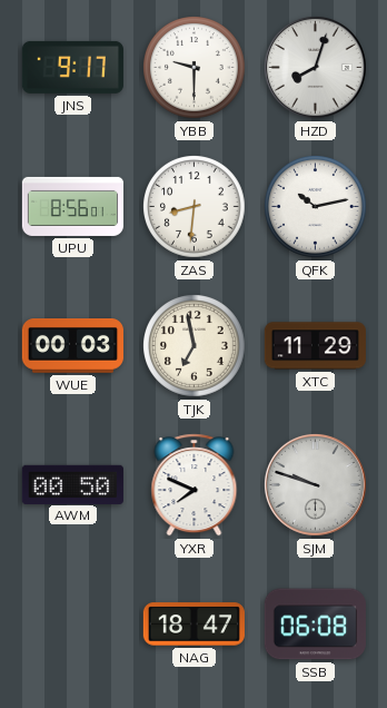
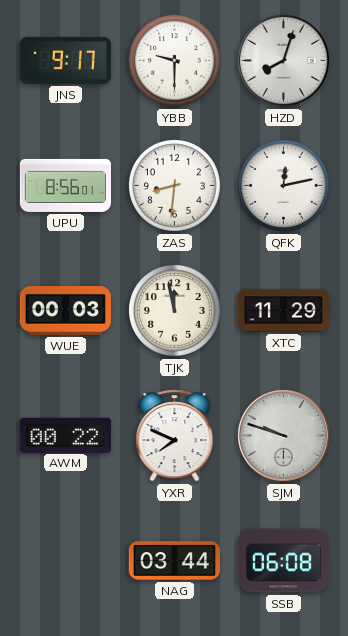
QFK: 10:13 -> 12:13 (284, 186)
TJK: 6:58 -> 11:58 (175, 311)
AWM: 00:50 -> 00:22 (65, 435)
NAG: 18:47 -> 03:44 (174, 561)
